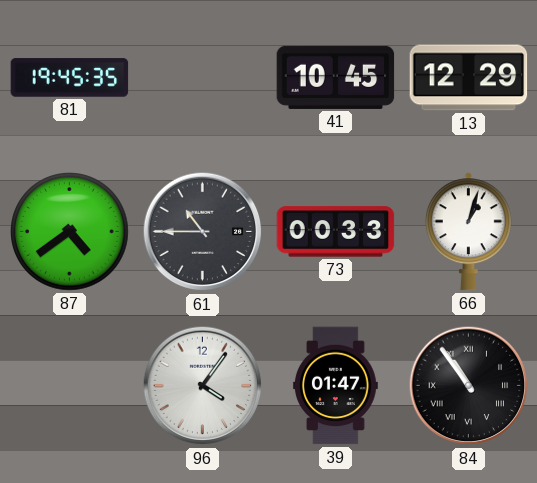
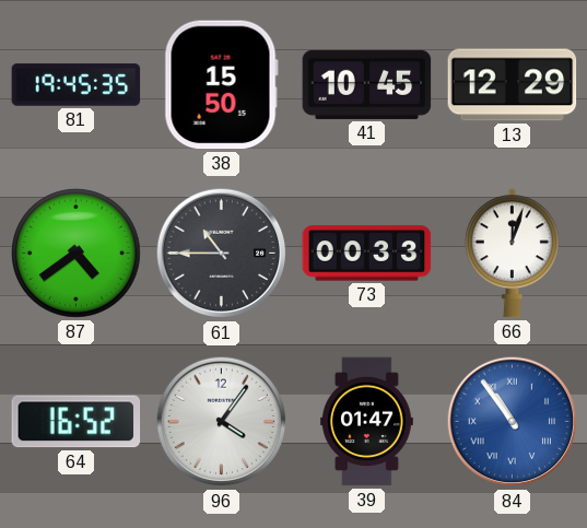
38: none -> 15:50 (221, 85)
66: 1:03 -> 12:03 (512, 254)
64: none -> 16:52 (77, 422)
84 dial: black -> blue (513, 422)
